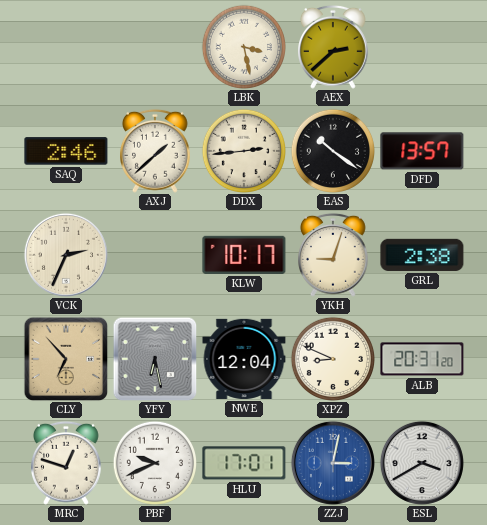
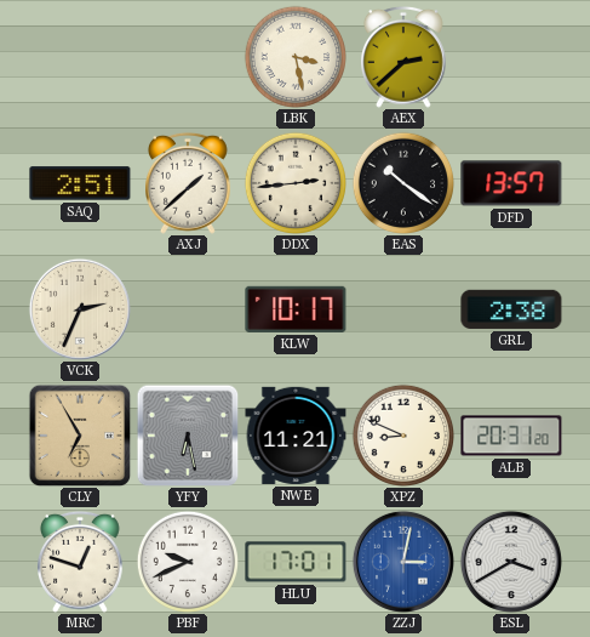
SAQ: 2:46 -> 2:51 (80, 183)
YKH: 9:03 -> none (334, 255)
CLY: 6:53 -> 6:55 (80, 436)
NWE: 12:04 -> 11:21 (296, 436)
